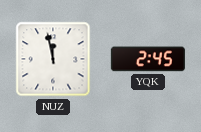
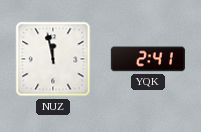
YQK: 2:45 -> 2:41 (148, 59)
